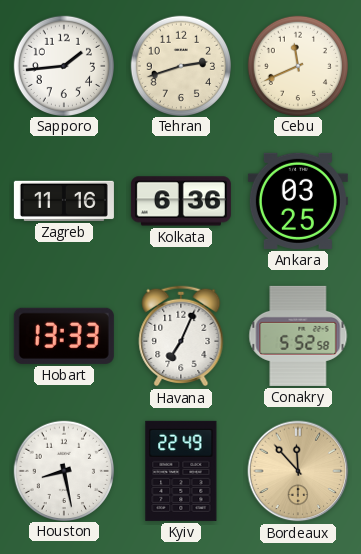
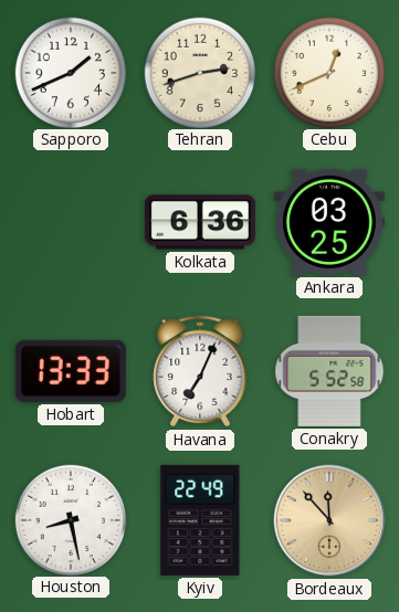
Sapporo: 1:44 -> 1:41 (70, 72)
Cebu: 11:41 -> 12:41 (328, 72)
Zagreb: 11:16 -> none (64, 201)
